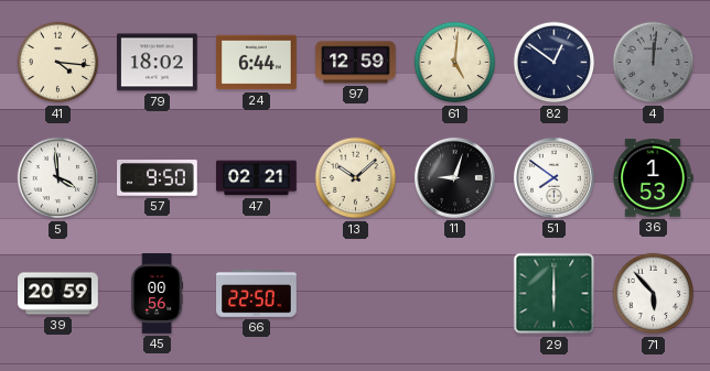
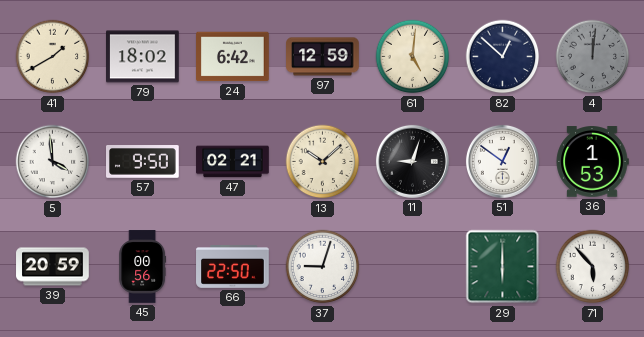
41: 4:16 -> 1:40 (53, 57)
24: 6:44 -> 6:42 (233, 57)
82: 12:51 -> 12:52 (503, 57)
51: 7:51 -> 12:51 (502, 161)
37: none -> 9:03 (323, 267)
